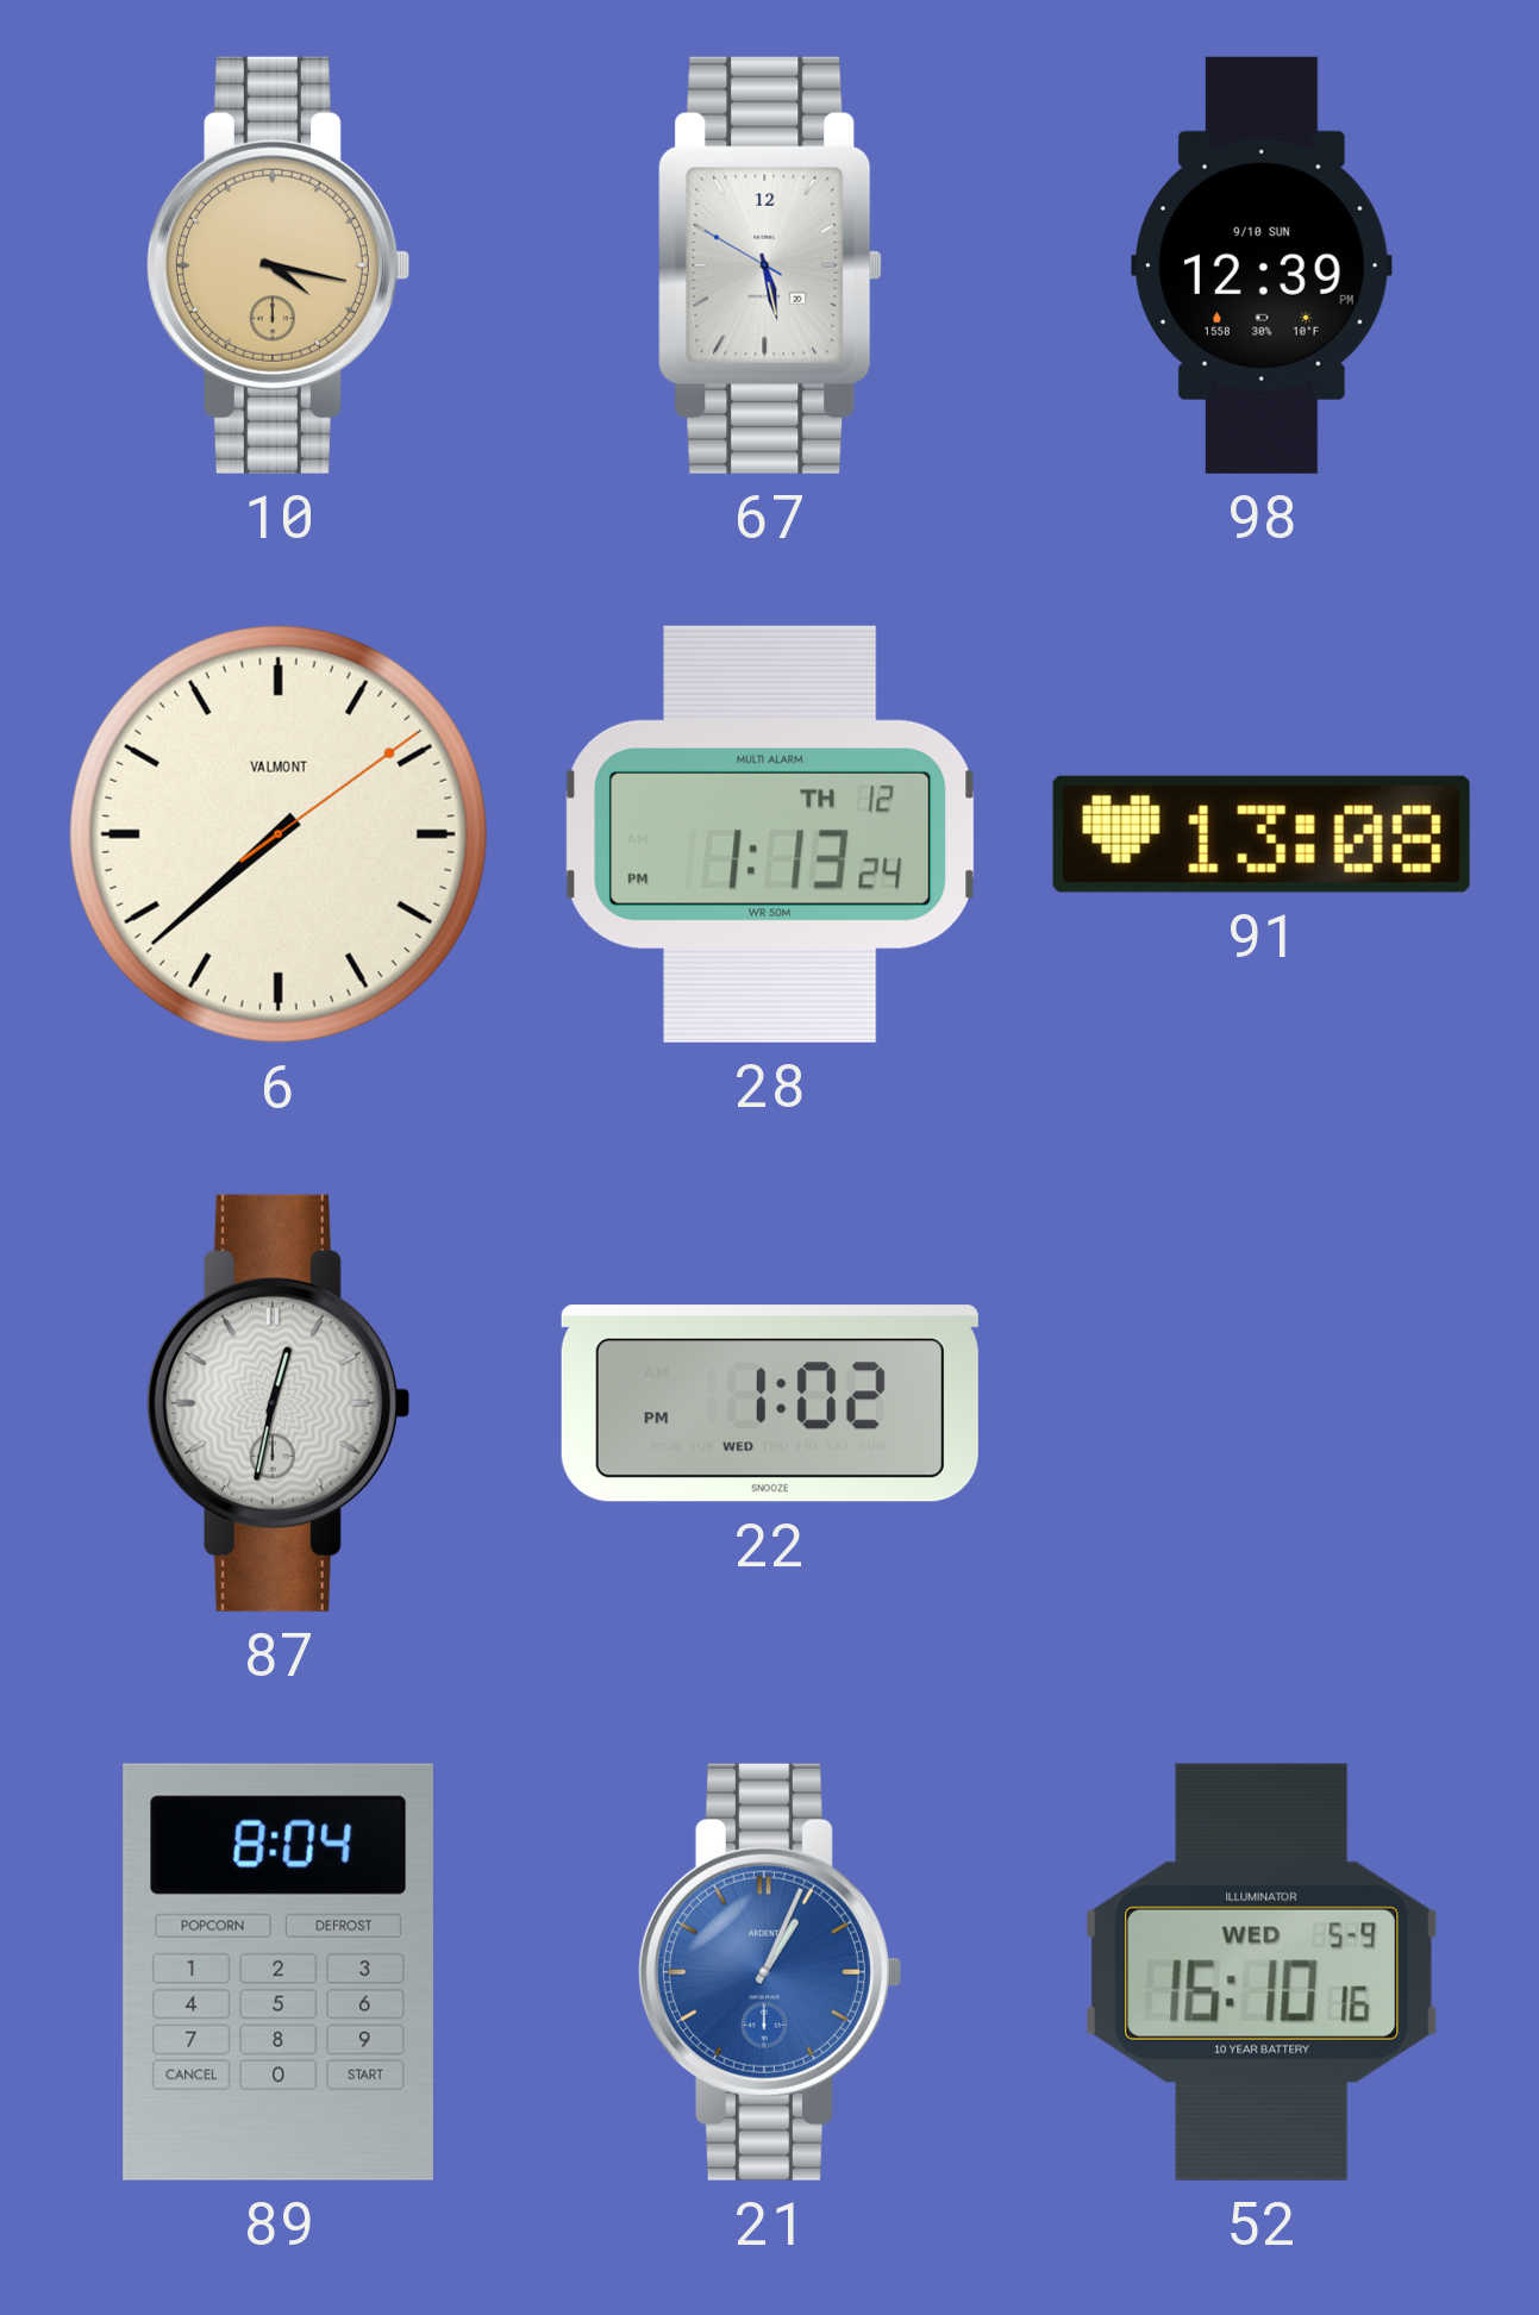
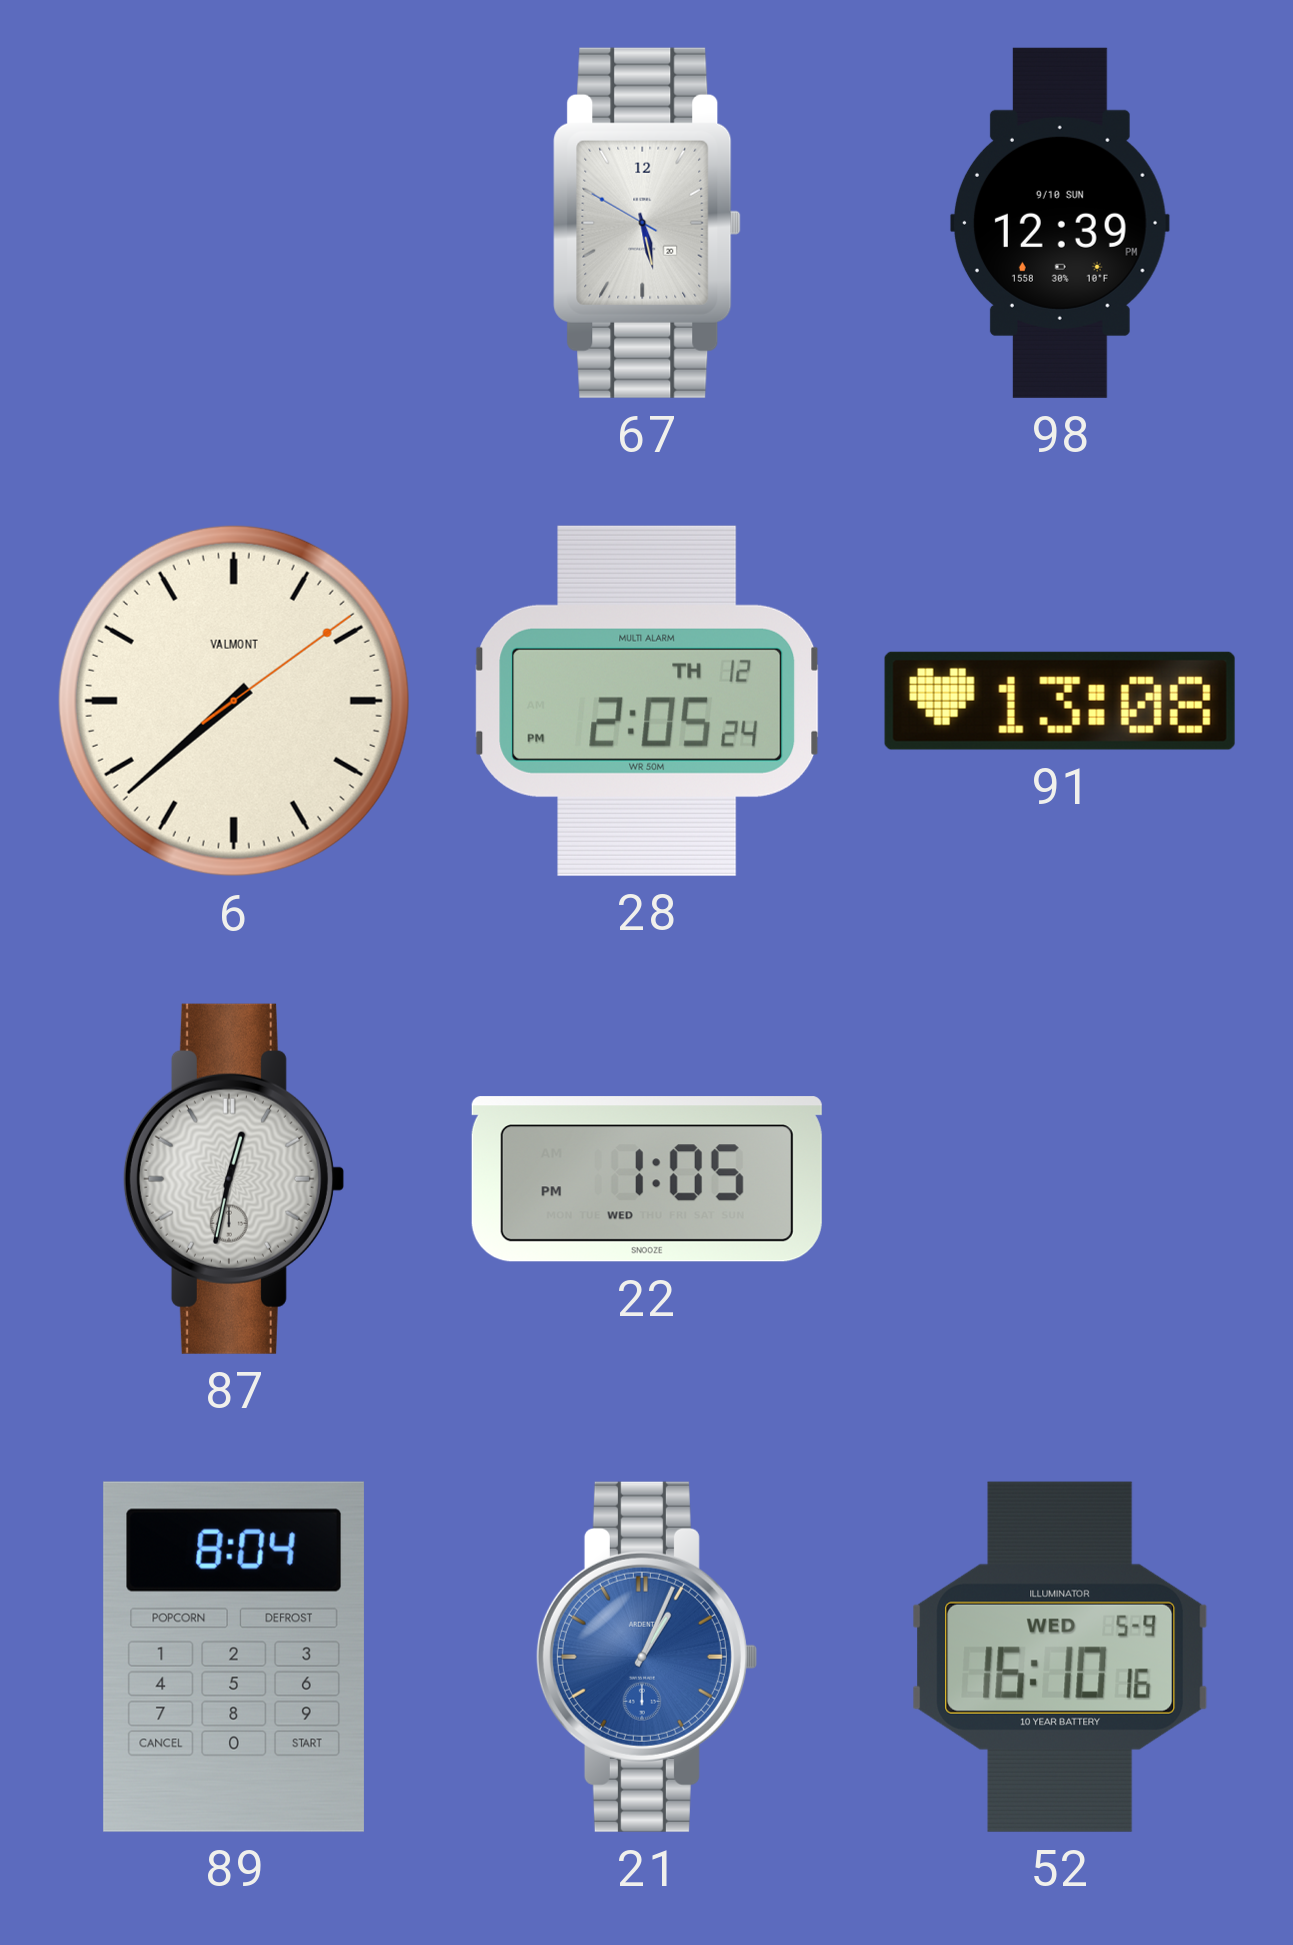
10: 4:17 -> none (277, 265)
28: 1:13 -> 2:05 (647, 701)
22: 1:02 -> 1:05 (647, 1179)
